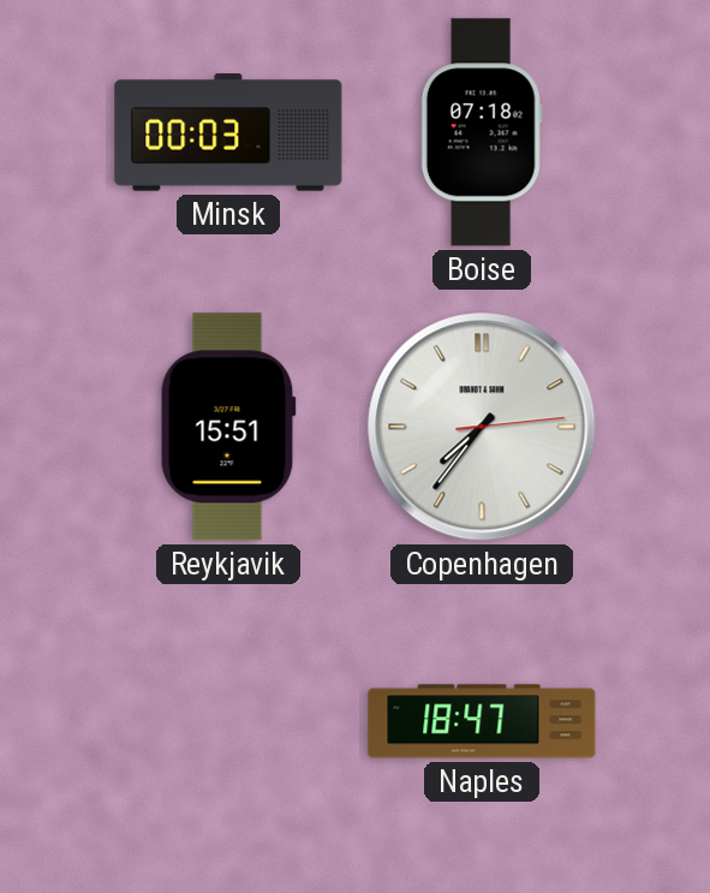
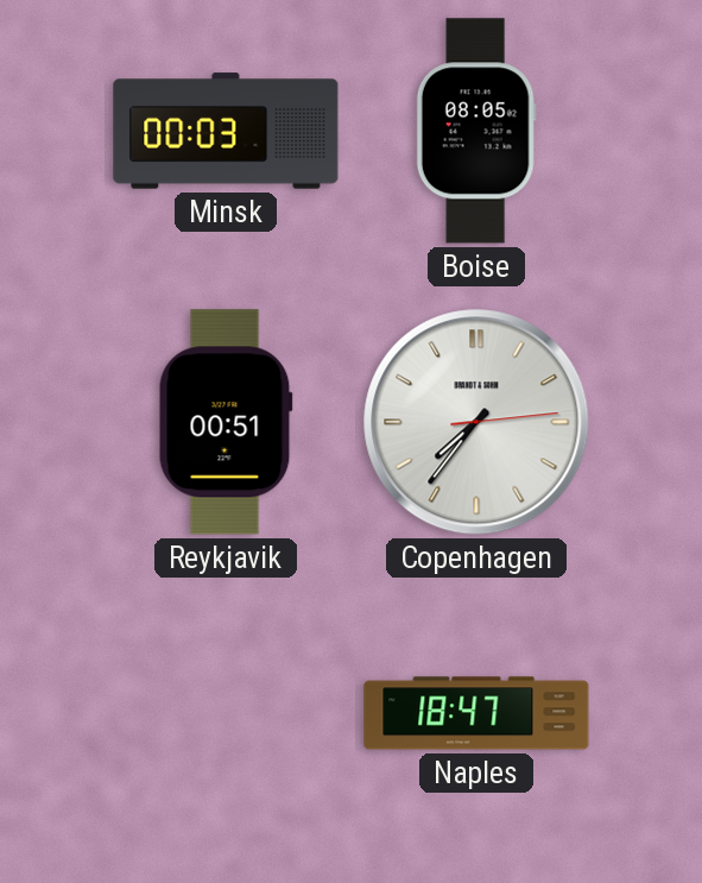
Boise: 07:18 -> 08:05 (476, 131)
Reykjavik: 15:51 -> 00:51 (226, 422)
